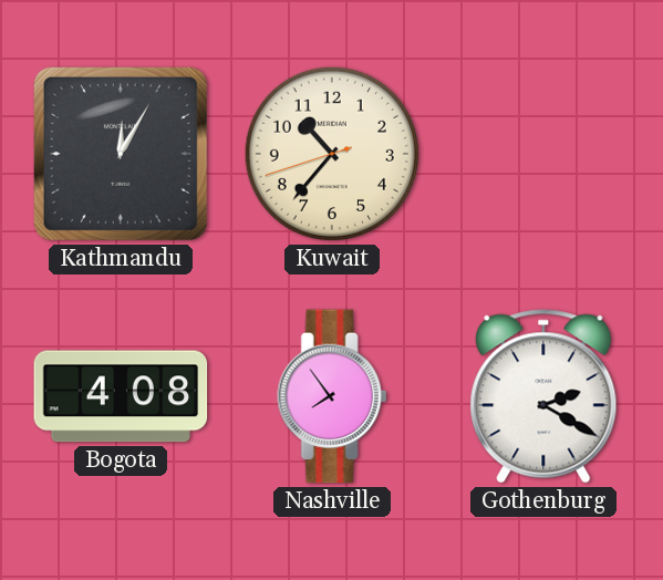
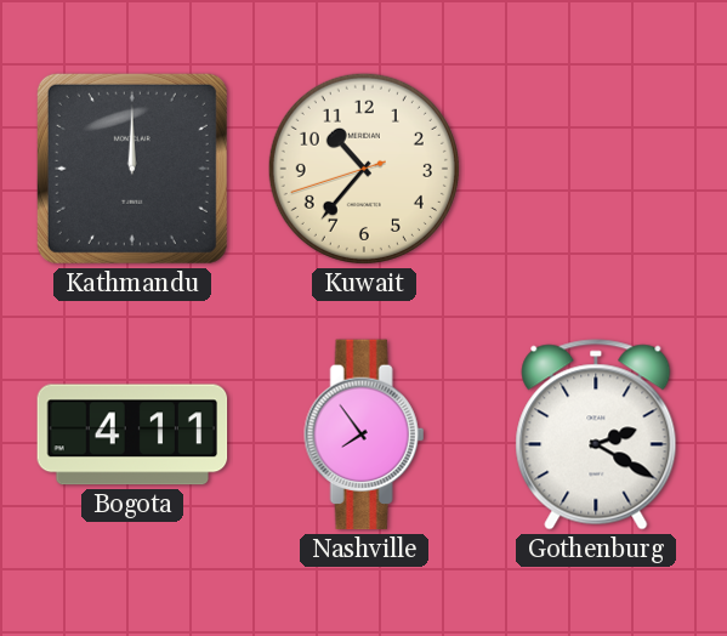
Kathmandu: 12:05 -> 12:00 (132, 169)
Bogota: 4:08 -> 4:11 (132, 435)
